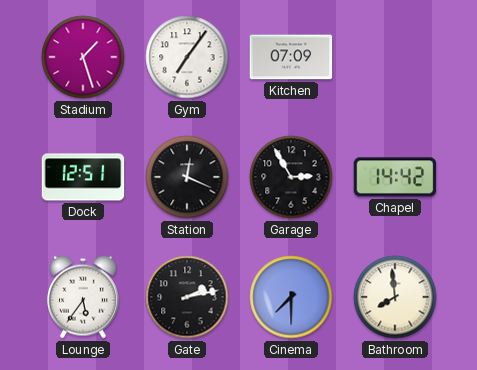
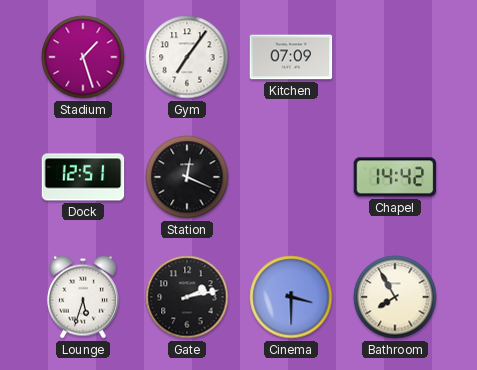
Garage: 2:55 -> none (291, 177)
Lounge: 5:36 -> 5:33 (83, 297)
Cinema: 7:30 -> 3:30 (291, 297)
Bathroom: 7:59 -> 7:55 (395, 297)
